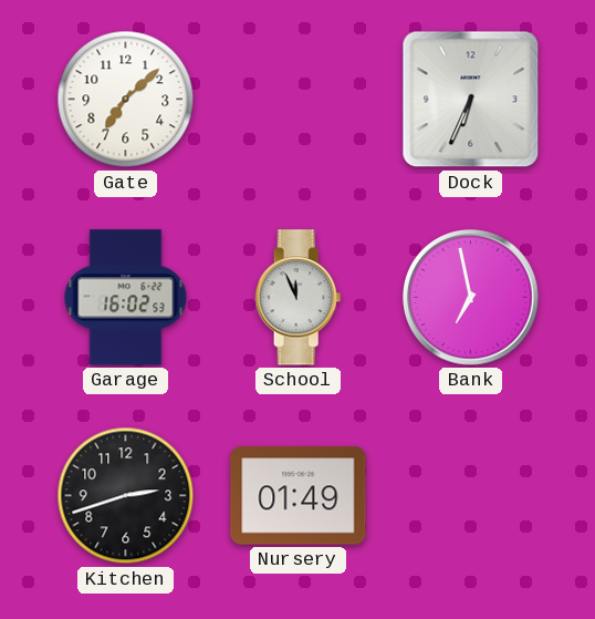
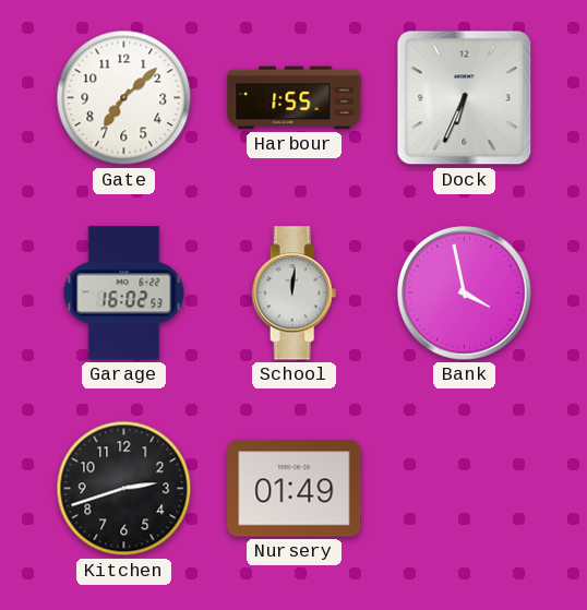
Harbour: none -> 1:55 (295, 98)
School: 11:56 -> 12:01 (295, 294)
Bank: 6:58 -> 3:58 (465, 294)
